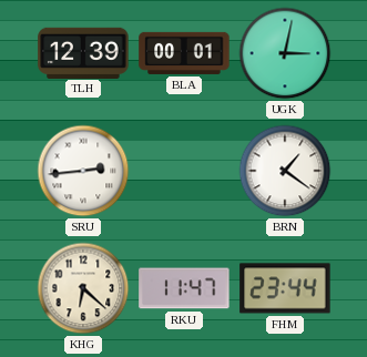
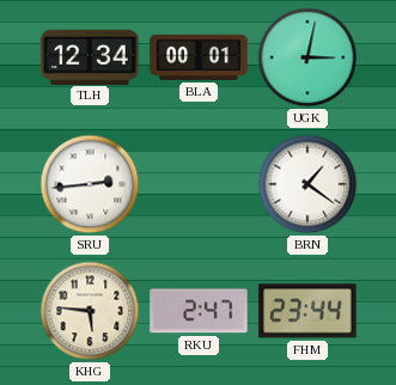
TLH: 12:39 -> 12:34 (90, 56)
KHG: 6:22 -> 5:46 (90, 311)
RKU: 11:47 -> 2:47 (199, 311)
